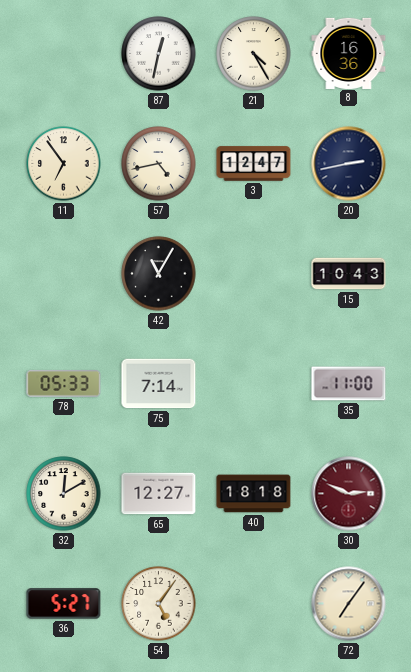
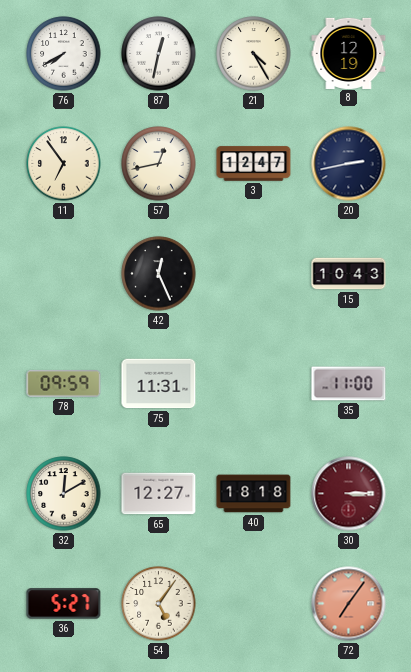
76: none -> 7:40 (64, 54)
8: 16:36 -> 12:19 (349, 53)
57: 4:43 -> 12:43 (159, 164)
42: 11:05 -> 12:26 (159, 274)
78: 05:33 -> 09:59 (64, 384)
75: 7:14 -> 11:31 (159, 384)
30: 2:49 -> 3:15 (349, 494)
72 dial: cream -> salmon (349, 604)
